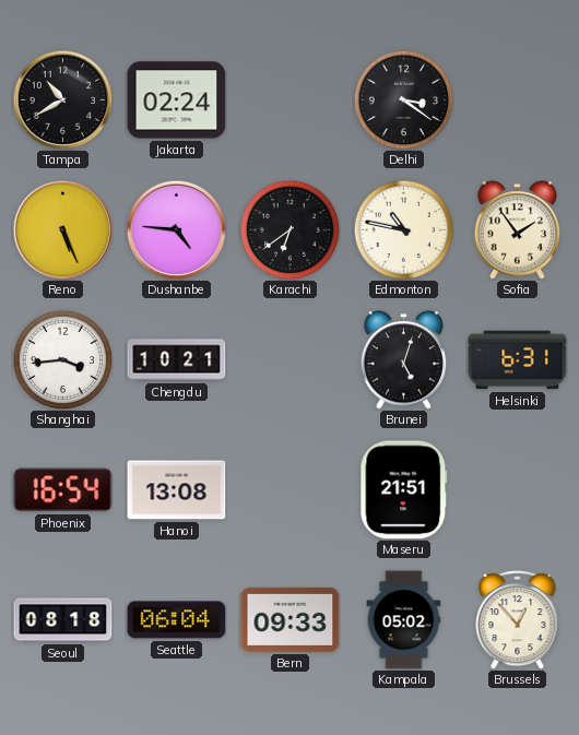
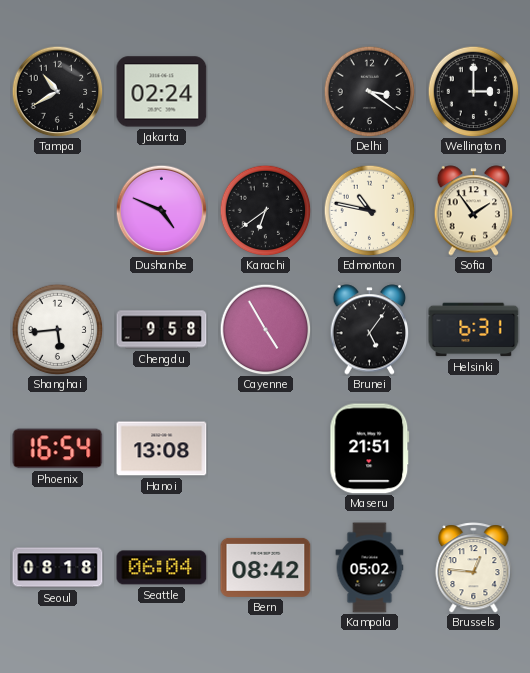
Wellington: none -> 3:00 (473, 91)
Reno: 5:26 -> none (62, 229)
Dushanbe: 4:46 -> 4:49 (161, 210)
Shanghai: 3:44 -> 5:44 (57, 329)
Chengdu: 10:21 -> 9:58 (162, 330)
Cayenne: none -> 4:55 (265, 329)
Brunei: 5:03 -> 5:06 (370, 330)
Bern: 09:33 -> 08:42 (266, 567)
Brussels: 12:53 -> 12:46 (474, 568)
